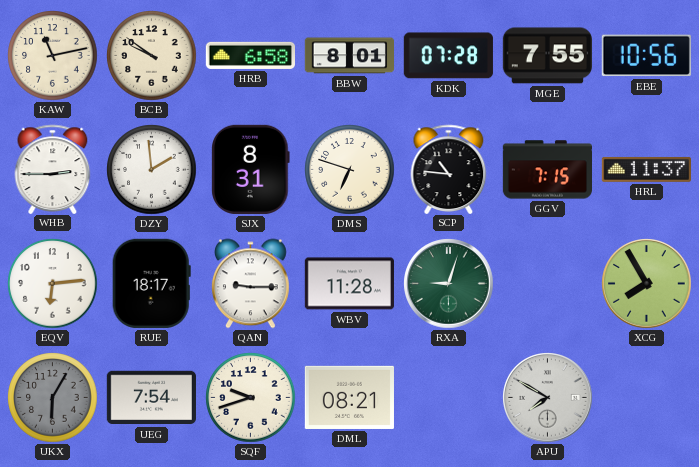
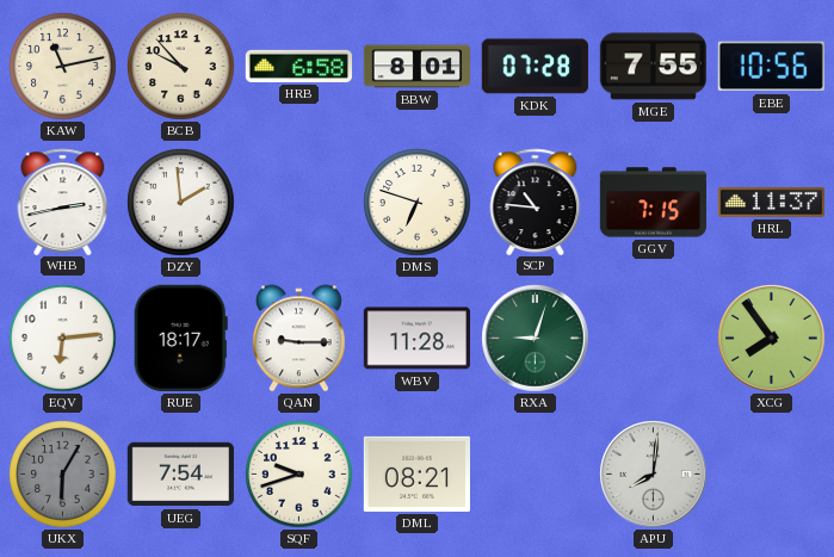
BCB: 9:51 -> 9:53 (181, 67)
WHB: 2:45 -> 2:43 (63, 202)
SJX: 8:31 -> none (251, 169)
XCG: 7:55 -> 7:54 (772, 339)
APU: 7:50 -> 8:01 (654, 475)
